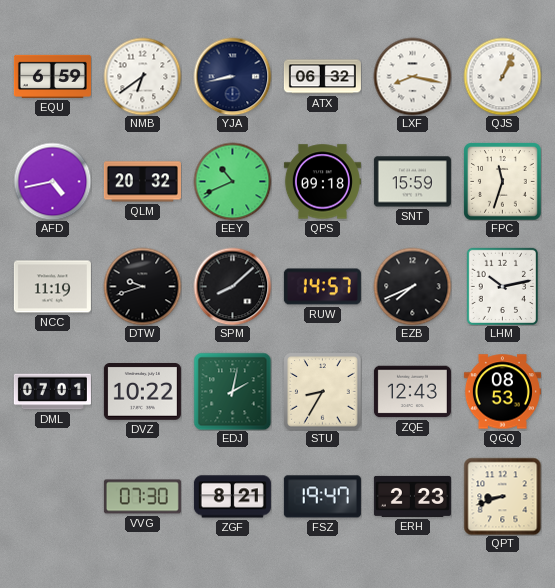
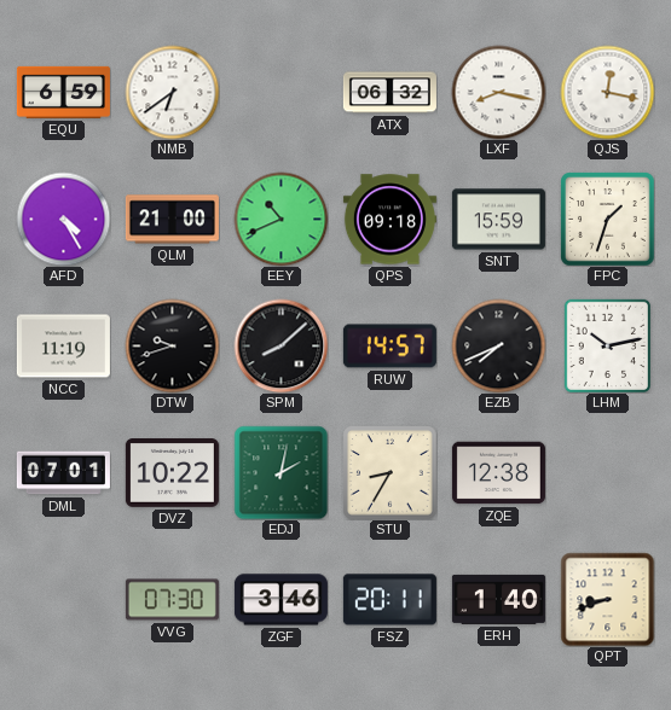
YJA: 8:43 -> none (232, 76)
QJS: 1:04 -> 12:17 (607, 92)
AFD: 4:43 -> 4:25 (63, 219)
QLM: 20:32 -> 21:00 (172, 220)
FPC: 11:33 -> 1:33 (607, 219)
ZQE: 12:43 -> 12:38 (498, 473)
QGQ: 08:53 -> none (502, 392)
ZGF: 8:21 -> 3:46 (280, 600)
FSZ: 19:47 -> 20:11 (389, 600)
ERH: 2:23 -> 1:40 (498, 599)
